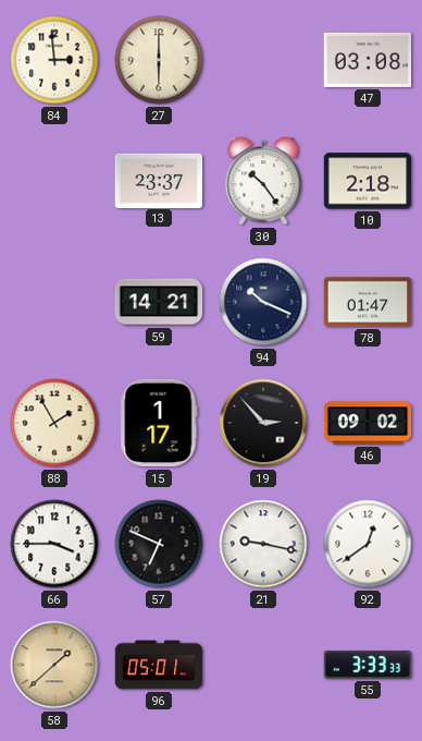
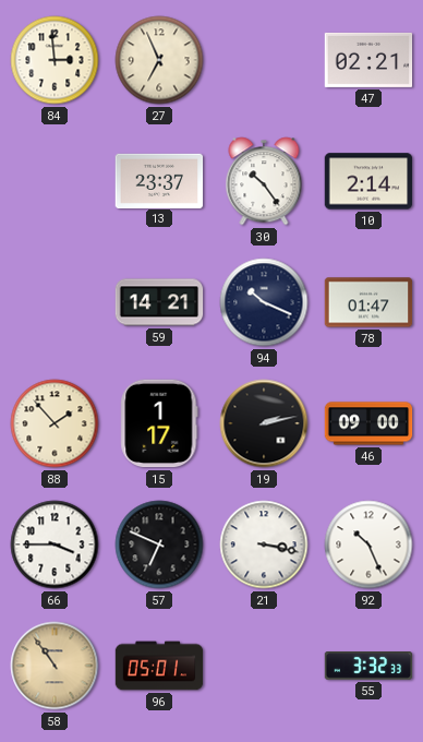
27: 6:00 -> 6:56 (159, 60)
47: 03:08 -> 02:21 (368, 60)
10: 2:18 -> 2:14 (368, 181)
88: 1:55 -> 1:53 (55, 423)
19: 2:53 -> 2:13 (264, 423)
46: 09:02 -> 09:00 (368, 423)
21: 9:17 -> 3:17 (264, 544)
92: 12:39 -> 10:26 (368, 544)
58: 1:38 -> 10:54 (55, 666)
55: 3:33 -> 3:32 (368, 667)
